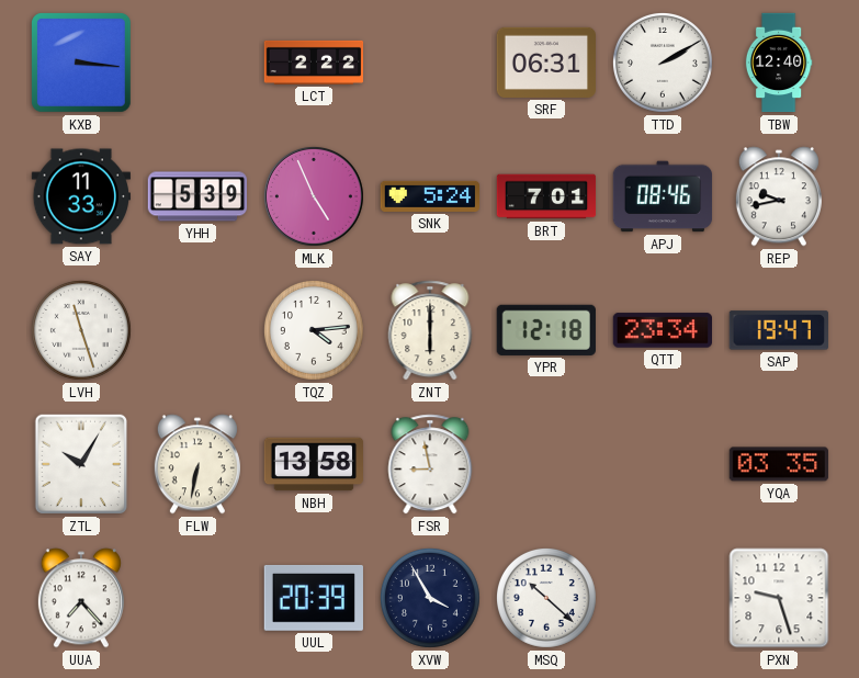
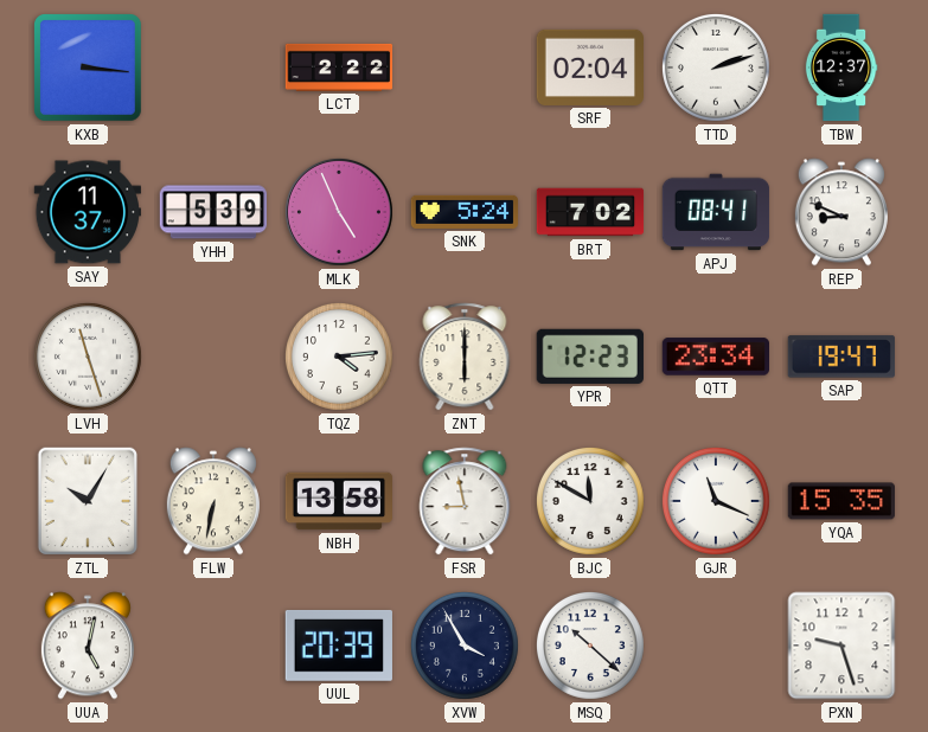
SRF: 06:31 -> 02:04 (590, 68)
TTD: 2:10 -> 2:12 (716, 68)
TBW: 12:40 -> 12:37 (841, 68)
SAY: 11:33 -> 11:37 (87, 212)
BRT: 7:01 -> 7:02 (590, 212)
APJ: 08:46 -> 08:41 (716, 212)
REP: 9:43 -> 8:49 (841, 212)
YPR: 12:18 -> 12:23 (590, 357)
BJC: none -> 11:50 (590, 501)
GJR: none -> 11:19 (716, 501)
YQA: 03:35 -> 15:35 (840, 501)
UUA: 7:23 -> 5:02 (88, 646)
